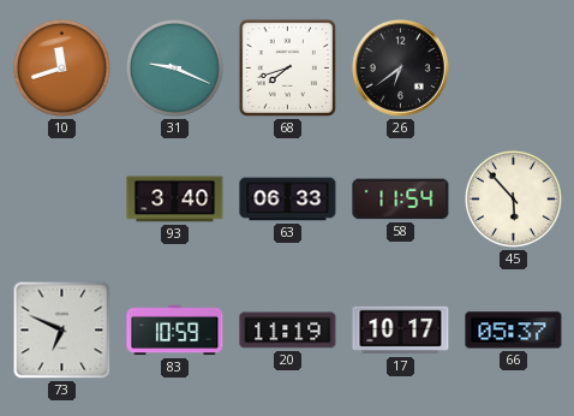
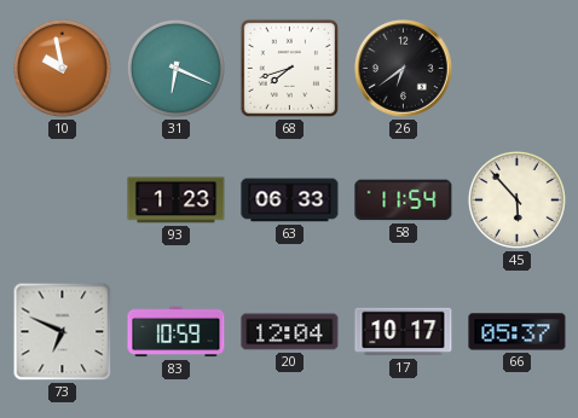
10: 11:42 -> 9:58 (62, 68)
31: 9:19 -> 6:19 (175, 68)
93: 3:40 -> 1:23 (177, 201)
20: 11:19 -> 12:04 (290, 332)
